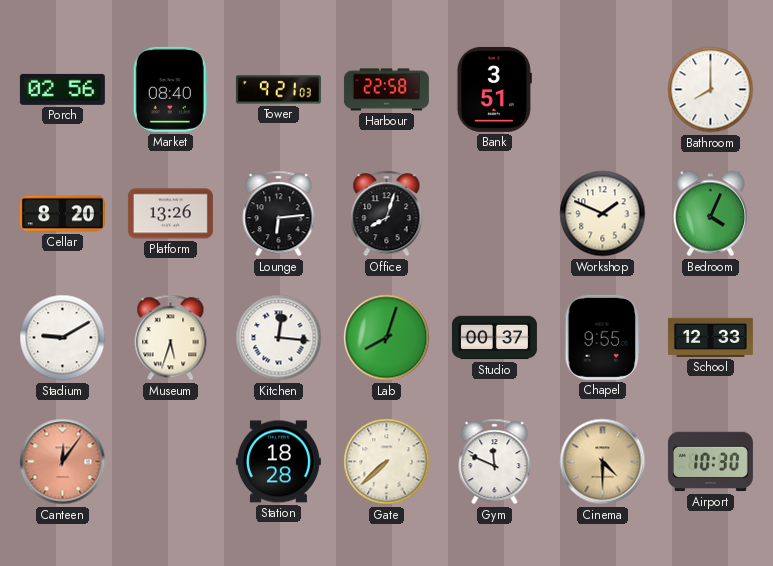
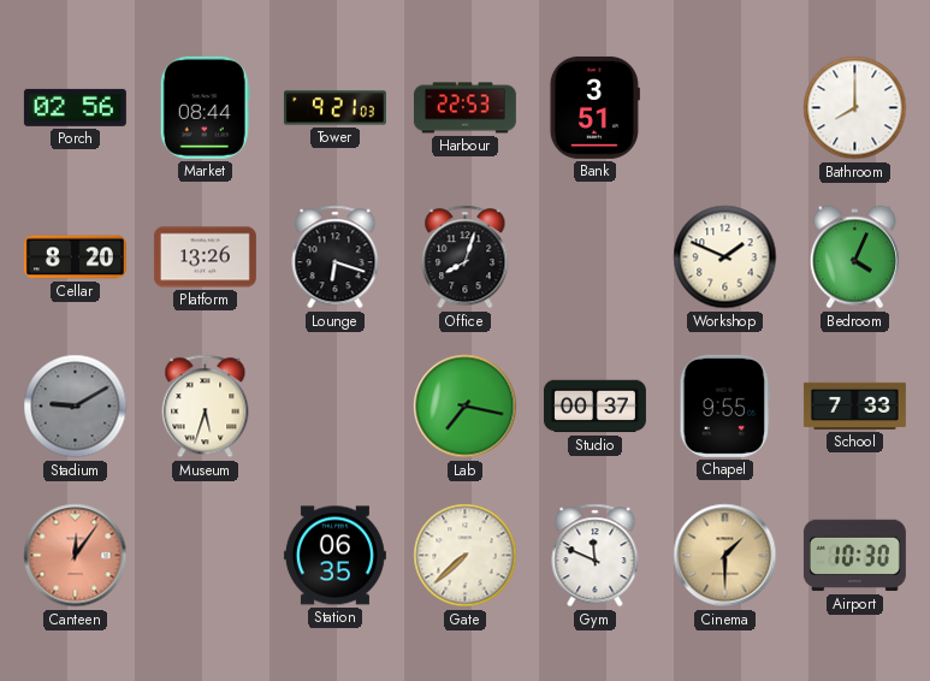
Market: 08:40 -> 08:44 (205, 107)
Harbour: 22:58 -> 22:53 (464, 108)
Lounge: 6:14 -> 6:18 (336, 257)
Stadium dial: white -> grey (76, 407)
Kitchen: 12:16 -> none (279, 338)
Lab: 8:03 -> 7:17 (466, 407)
School: 12:33 -> 7:33 (854, 405)
Station: 18:28 -> 06:35 (334, 556)
Cinema: 4:30 -> 1:30 (725, 556)
